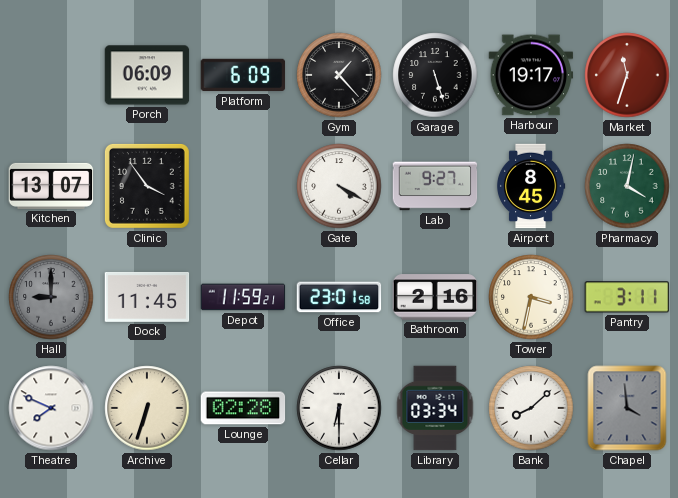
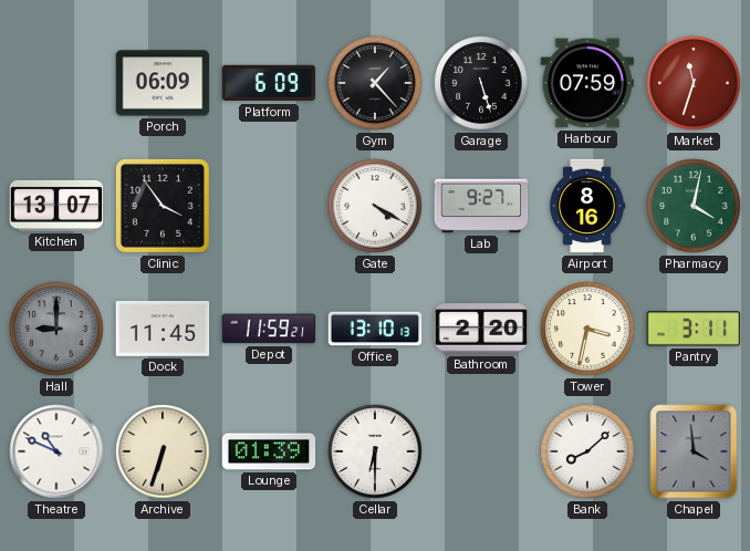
Harbour: 19:17 -> 07:59 (587, 83)
Airport: 8:45 -> 8:16 (587, 206)
Office: 23:01 -> 13:10 (375, 329)
Bathroom: 2:16 -> 2:20 (481, 329)
Theatre: 7:49 -> 10:49 (56, 451)
Lounge: 02:28 -> 01:39 (269, 451)
Library: 03:34 -> none (435, 408)
